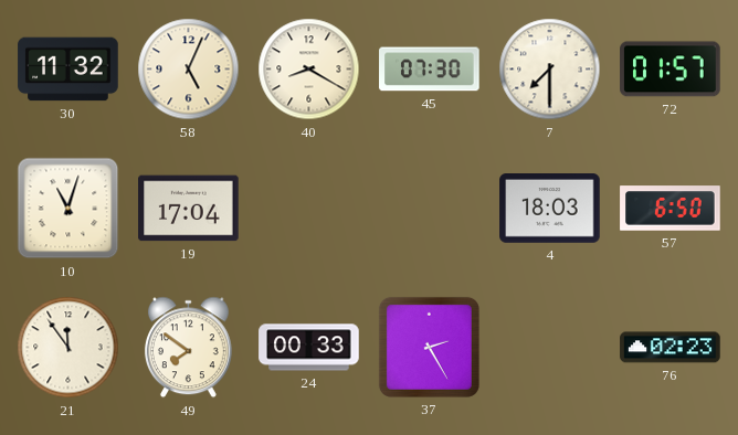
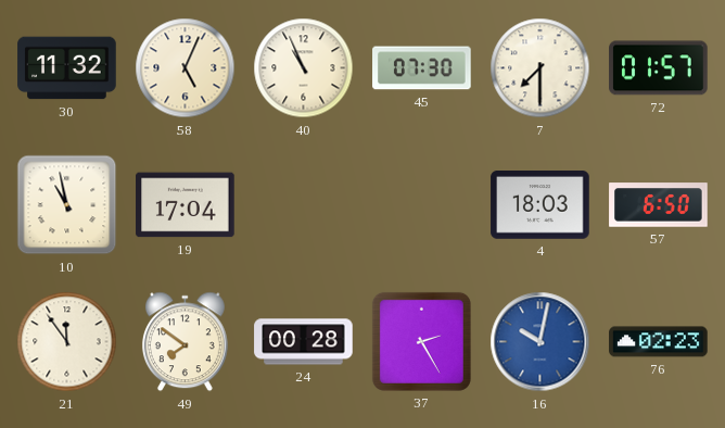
40: 8:20 -> 10:56 (304, 68)
10: 11:03 -> 10:58 (67, 205)
24: 00:33 -> 00:28 (304, 342)
16: none -> 10:02 (540, 342)
